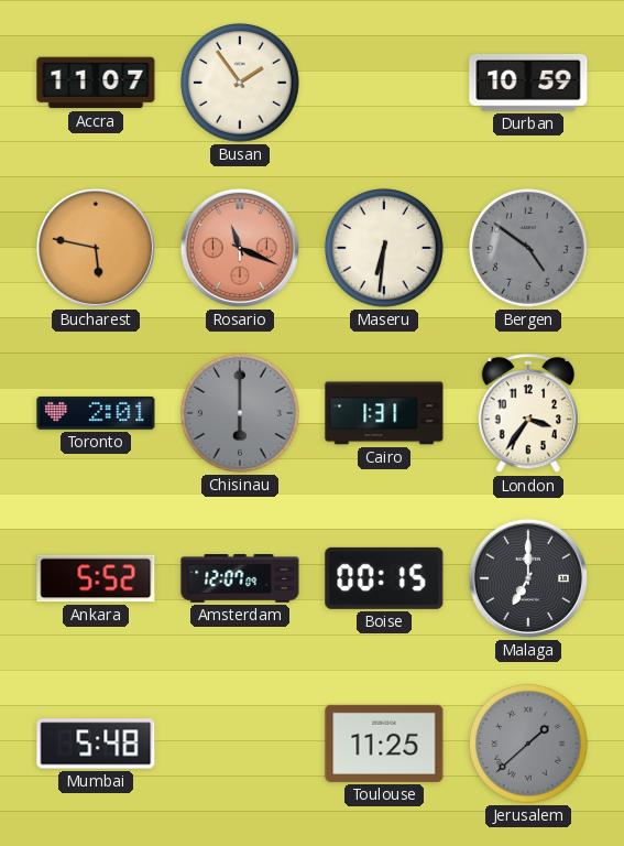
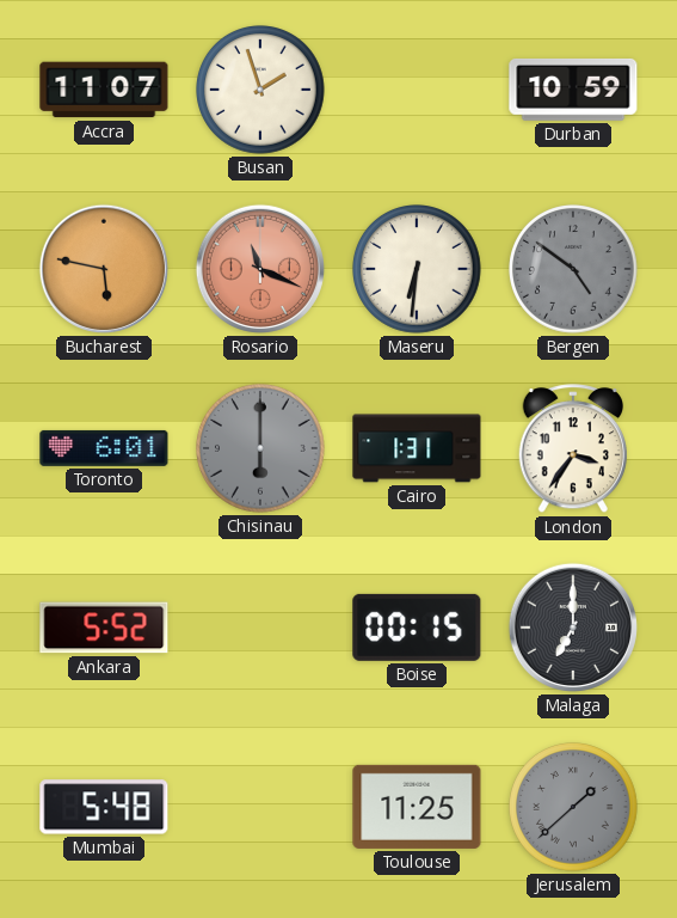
Busan: 1:54 -> 1:57 (261, 91)
Toronto: 2:01 -> 6:01 (104, 448)
Amsterdam: 12:07 -> none (240, 579)
